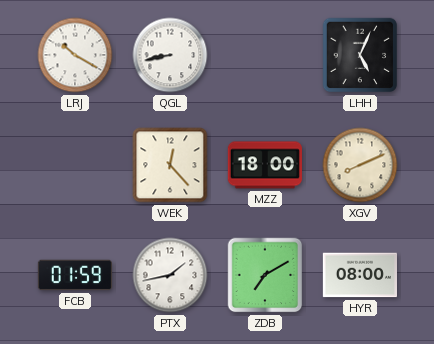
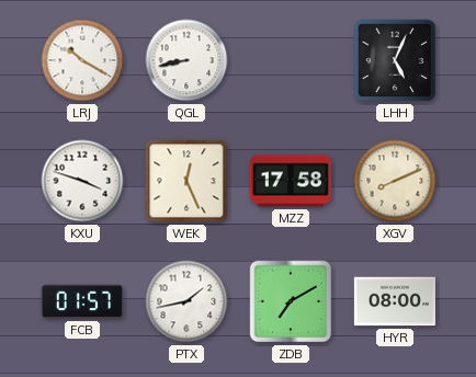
KXU: none -> 3:48 (82, 181)
WEK: 12:23 -> 12:26 (186, 181)
MZZ: 18:00 -> 17:58 (291, 181)
FCB: 01:59 -> 01:57 (81, 301)
